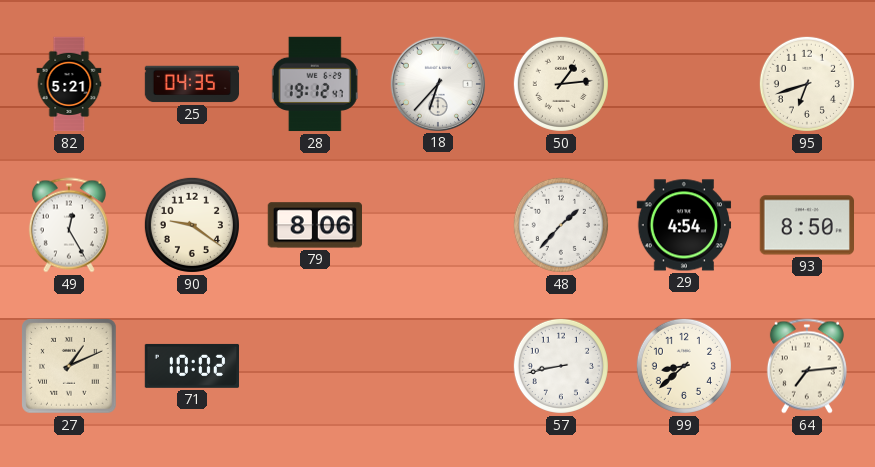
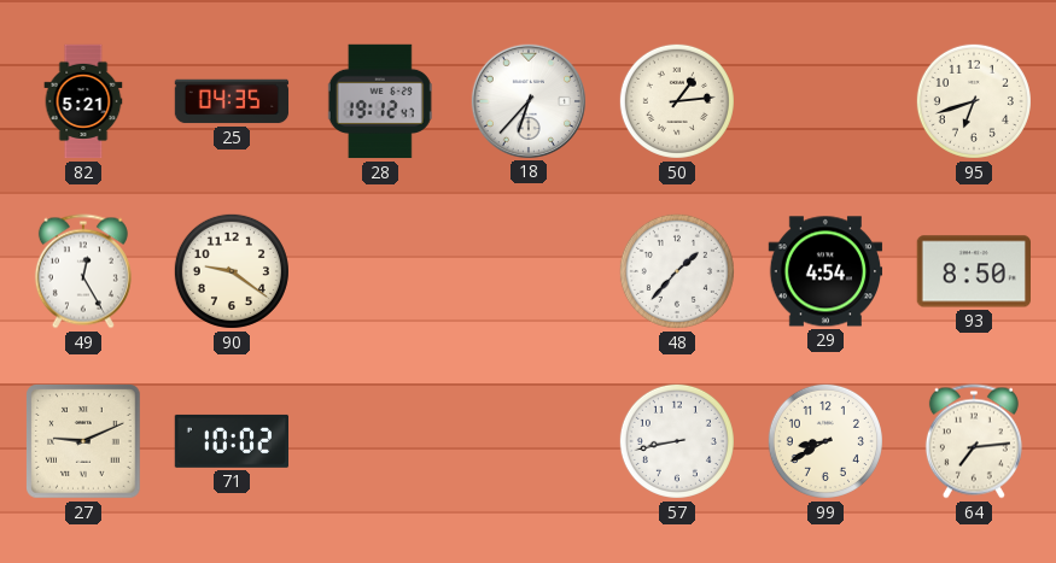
79: 8:06 -> none (314, 225)
27: 1:11 -> 9:11 (84, 442)
99: 8:38 -> 8:40 (825, 441)
